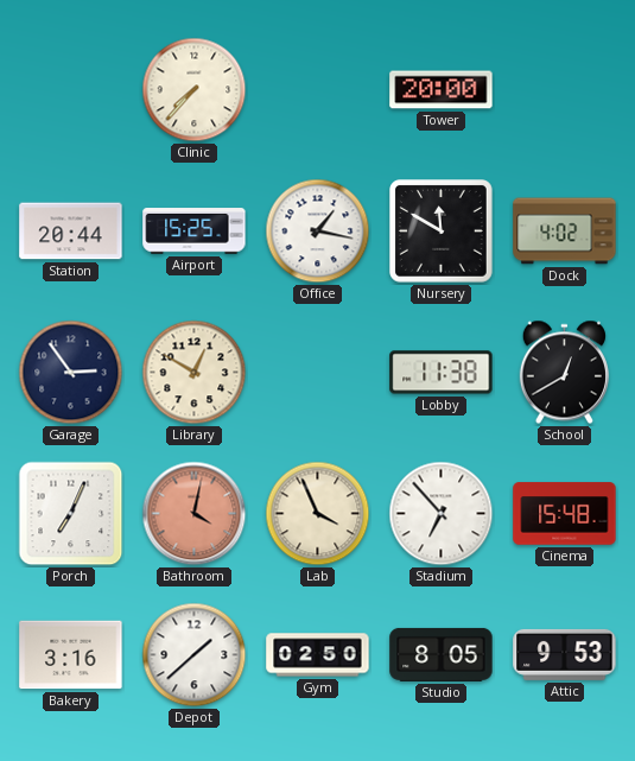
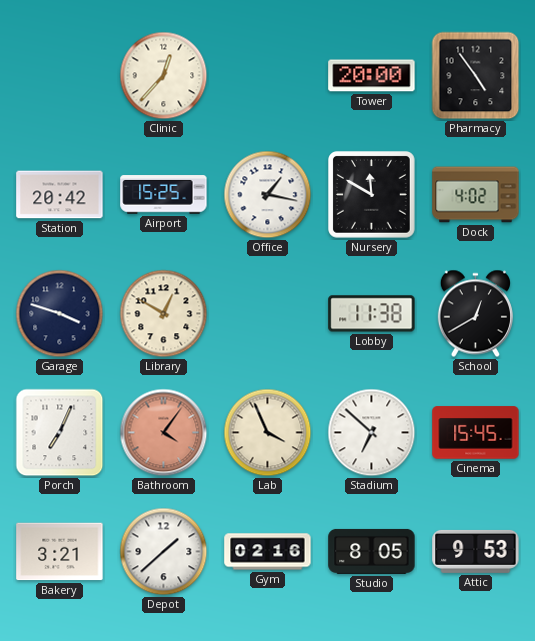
Clinic: 7:37 -> 12:37 (164, 76)
Pharmacy: none -> 4:54 (476, 76)
Station: 20:44 -> 20:42 (60, 195)
Garage: 2:54 -> 3:48 (60, 314)
Bathroom: 4:02 -> 4:06 (164, 433)
Stadium: 6:53 -> 6:52 (372, 433)
Cinema: 15:48 -> 15:45 (476, 433)
Bakery: 3:16 -> 3:21 (60, 552)
Gym: 02:50 -> 02:16 (268, 552)
